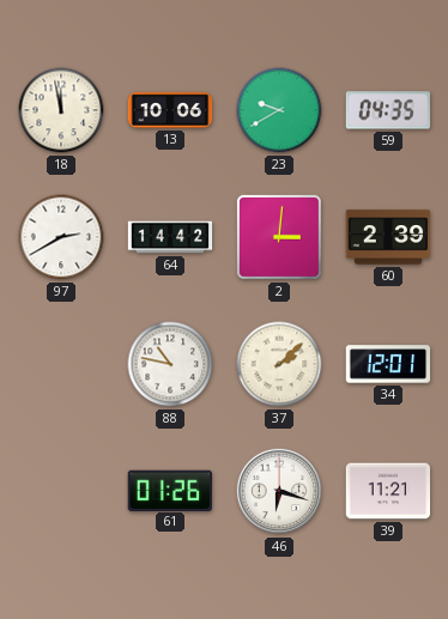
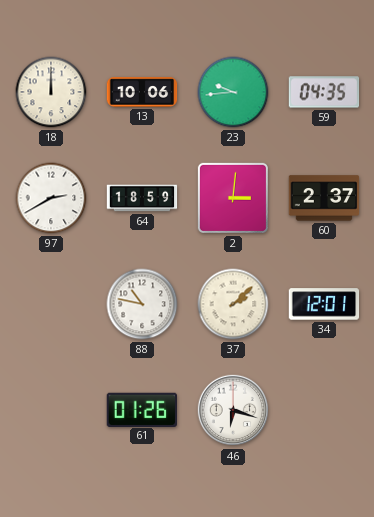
18: 11:58 -> 12:00 (51, 92)
23: 9:40 -> 9:44 (233, 92)
64: 14:42 -> 18:59 (142, 198)
60: 2:39 -> 2:37 (324, 198)
39: 11:21 -> none (388, 491)
